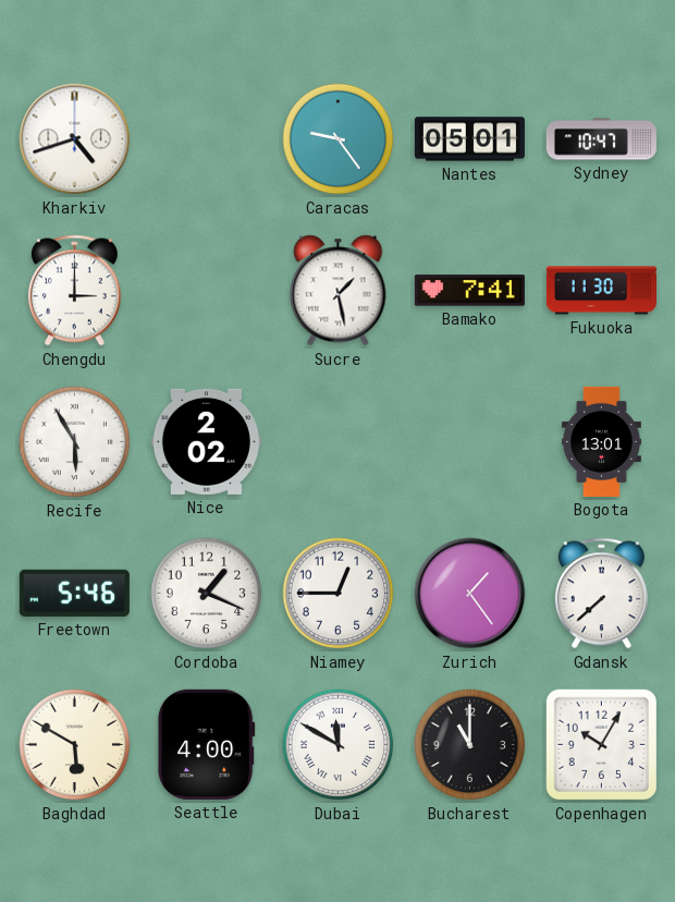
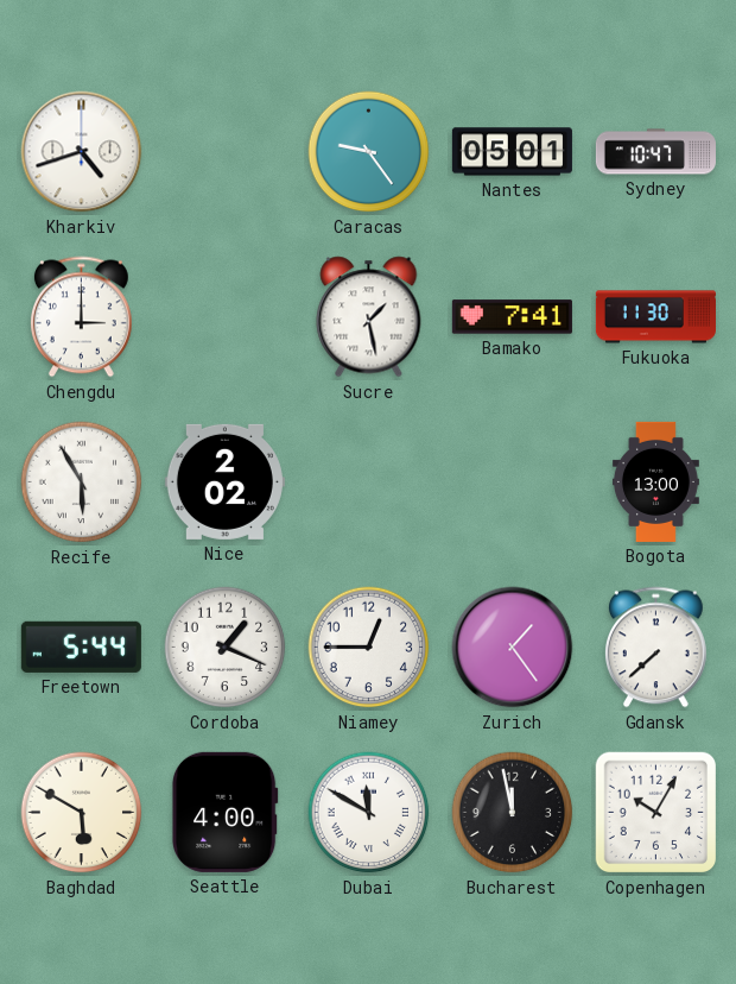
Bogota: 13:01 -> 13:00 (655, 481)
Freetown: 5:46 -> 5:44 (81, 646)
Bucharest: 11:00 -> 11:58 (513, 813)
